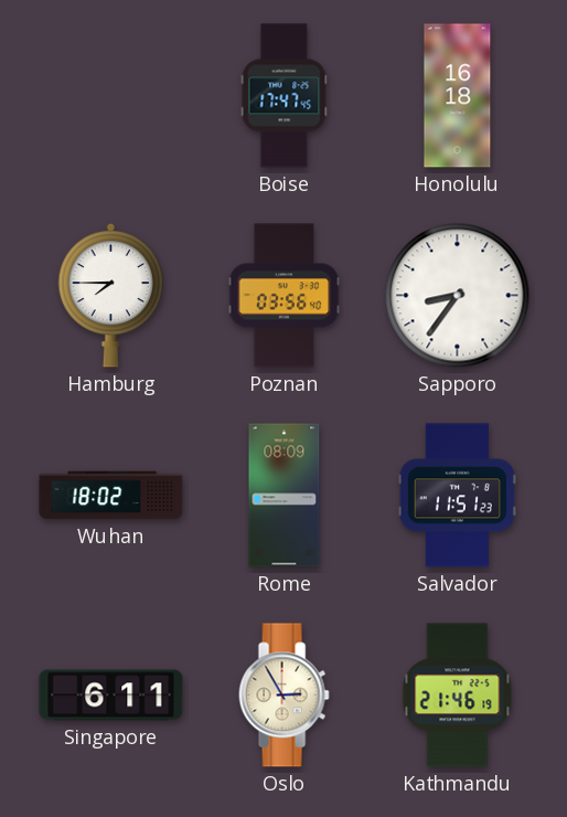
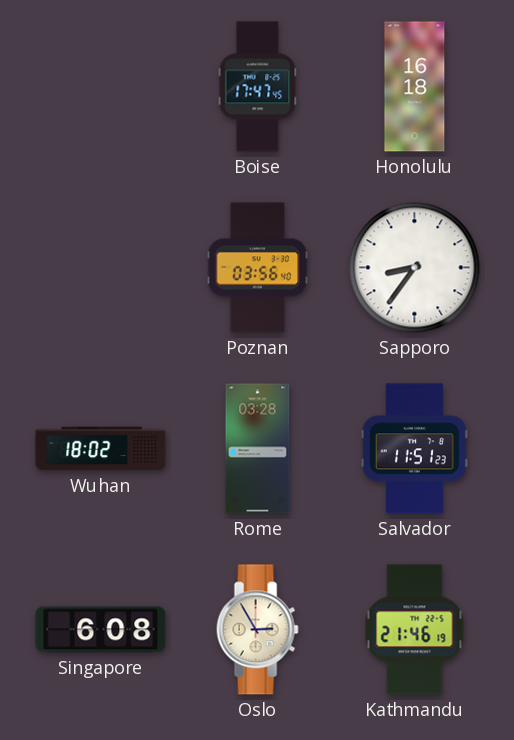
Hamburg: 7:45 -> none (111, 295)
Rome: 08:09 -> 03:28 (258, 449)
Singapore: 6:11 -> 6:08 (101, 630)
